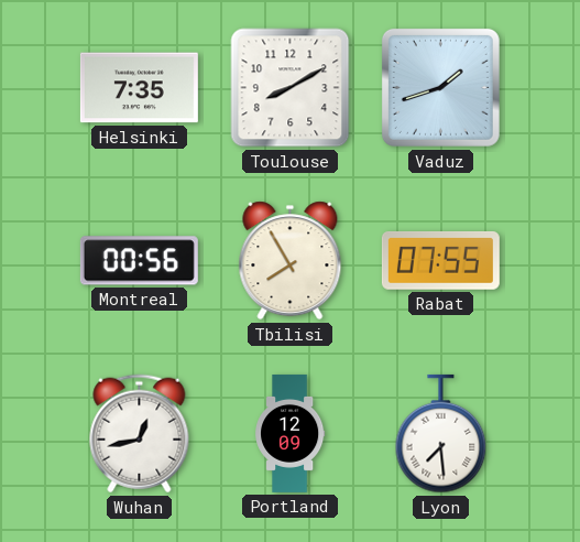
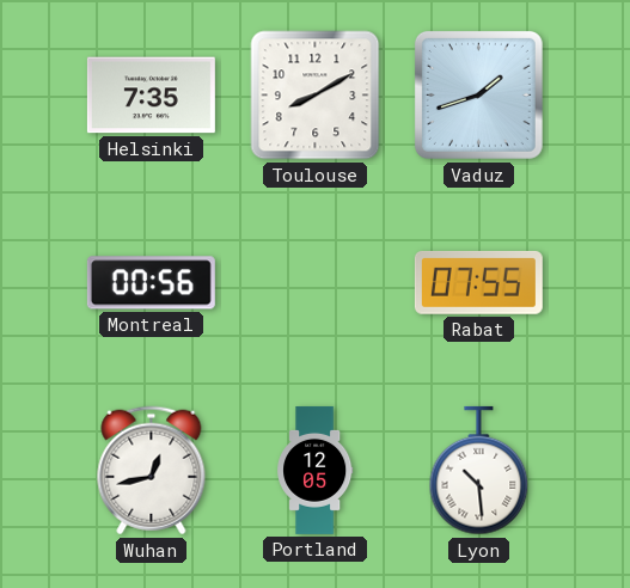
Tbilisi: 7:55 -> none (291, 261)
Portland: 12:09 -> 12:05 (316, 470)
Lyon: 7:29 -> 10:29 (479, 471)
